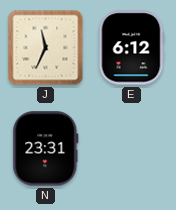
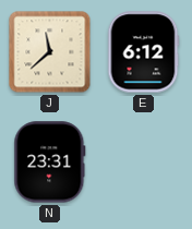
J: 11:34 -> 11:38 (50, 52)
